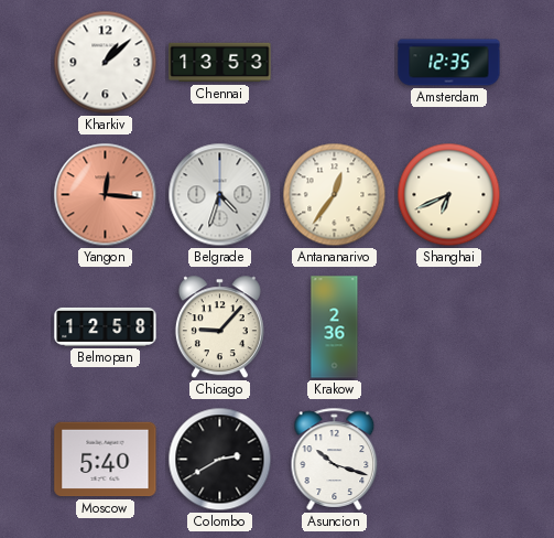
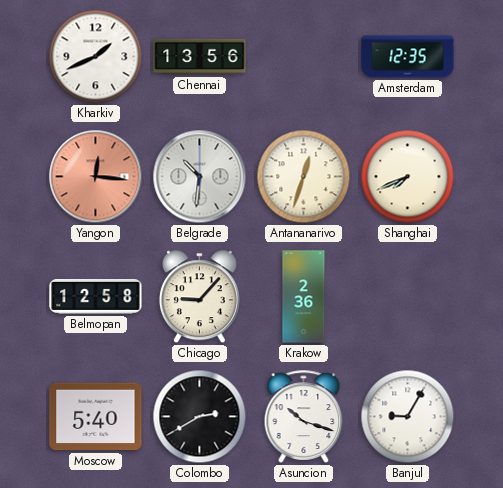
Kharkiv: 1:08 -> 1:41 (96, 57)
Chennai: 13:53 -> 13:56 (200, 57)
Belgrade: 4:33 -> 10:31 (200, 177)
Antananarivo: 12:36 -> 12:33 (304, 177)
Shanghai: 6:41 -> 7:41 (408, 177)
Banjul: none -> 9:05 (408, 417)
